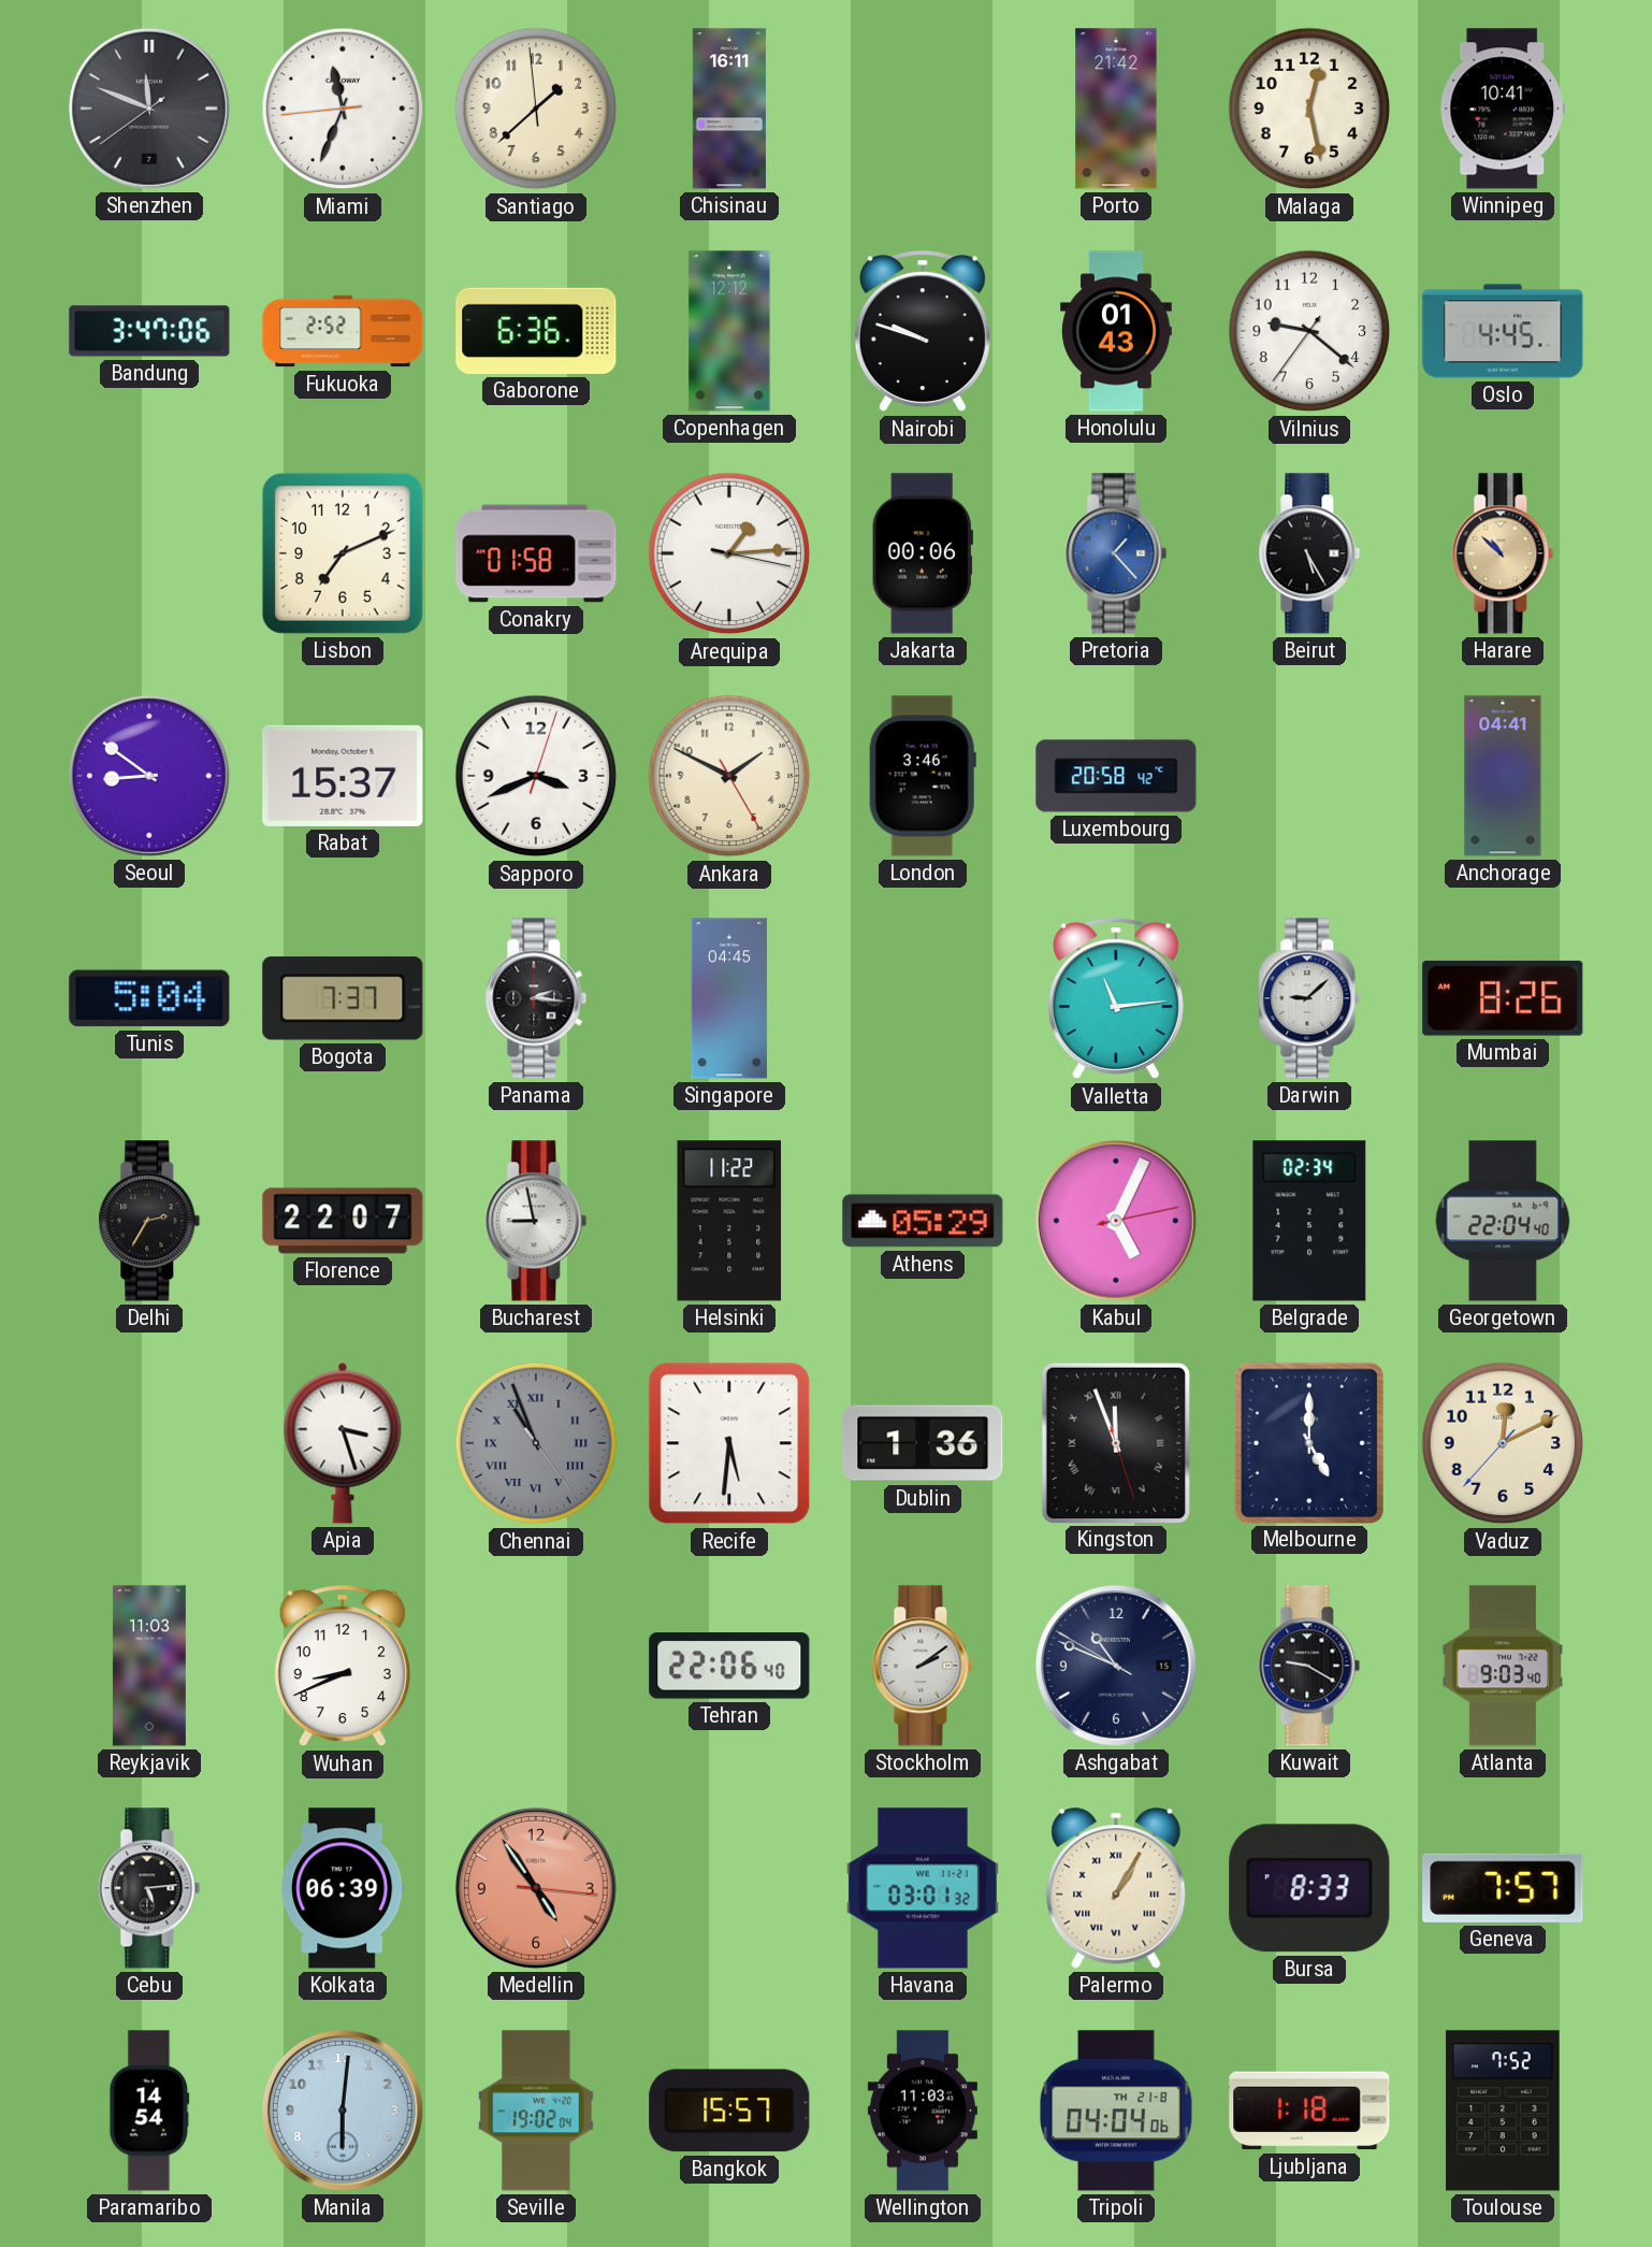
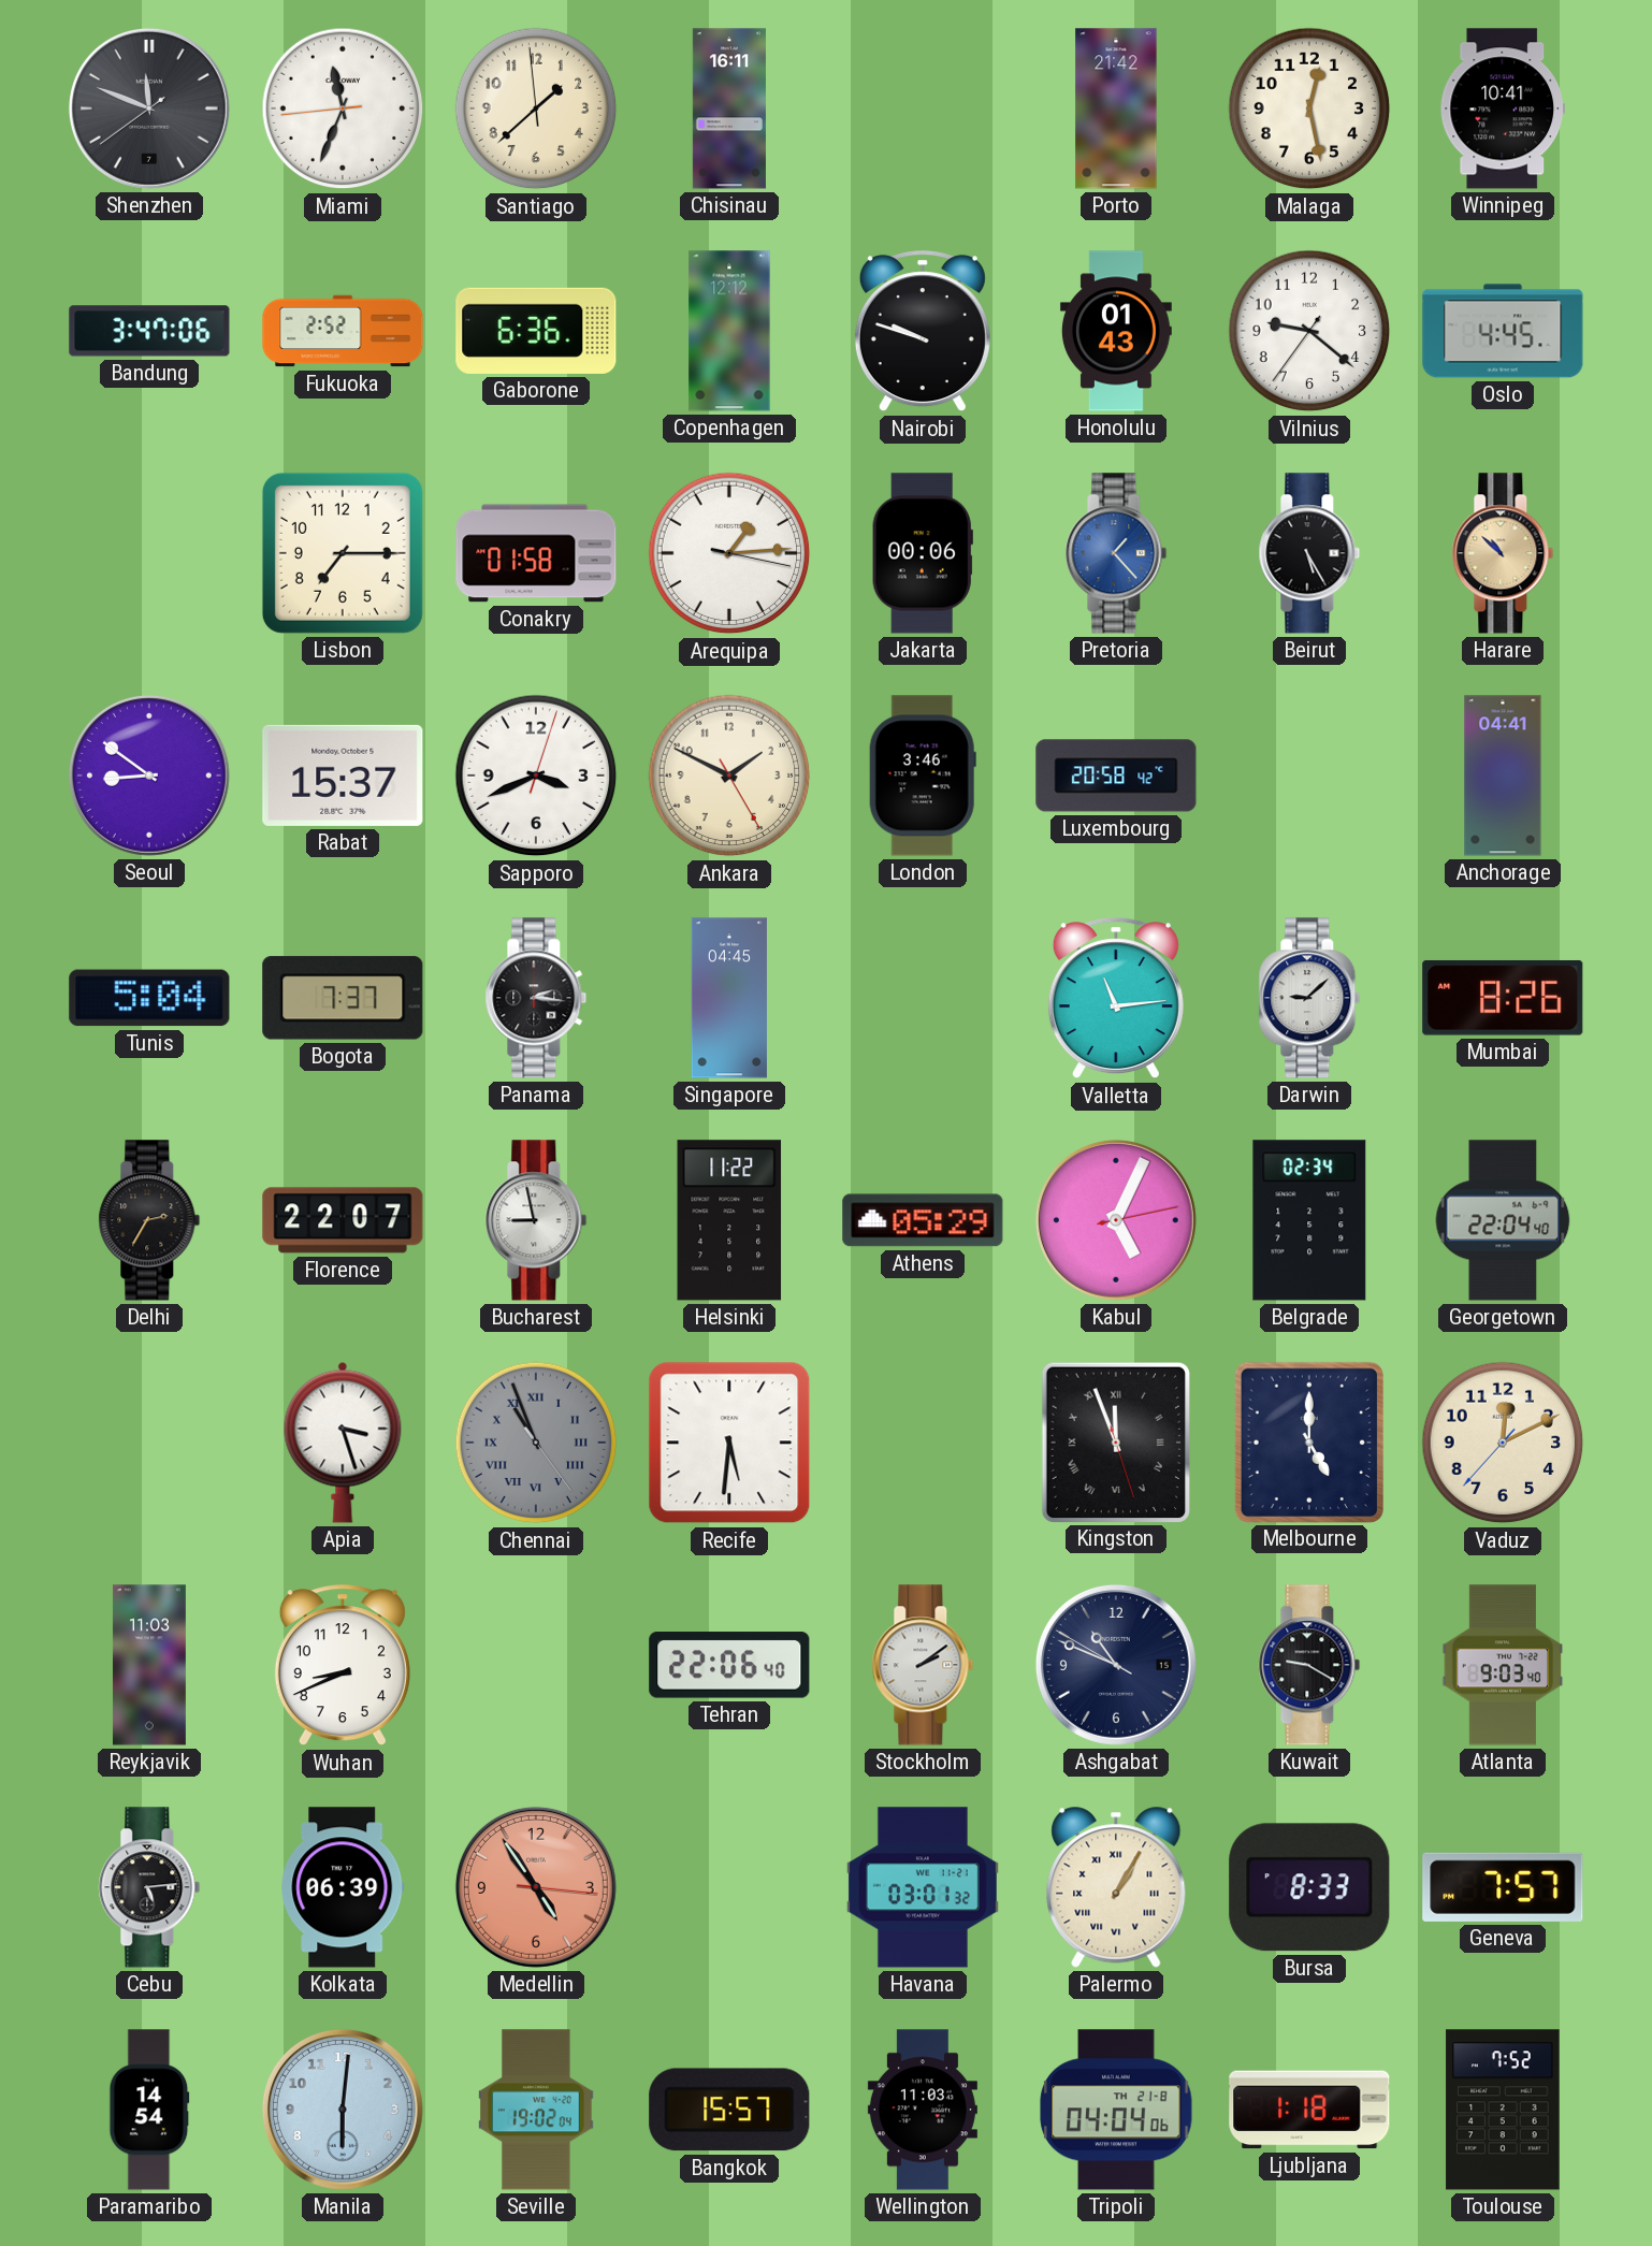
Lisbon: 7:11 -> 7:15 (343, 553)
Dublin: 1:36 -> none (923, 1443)
